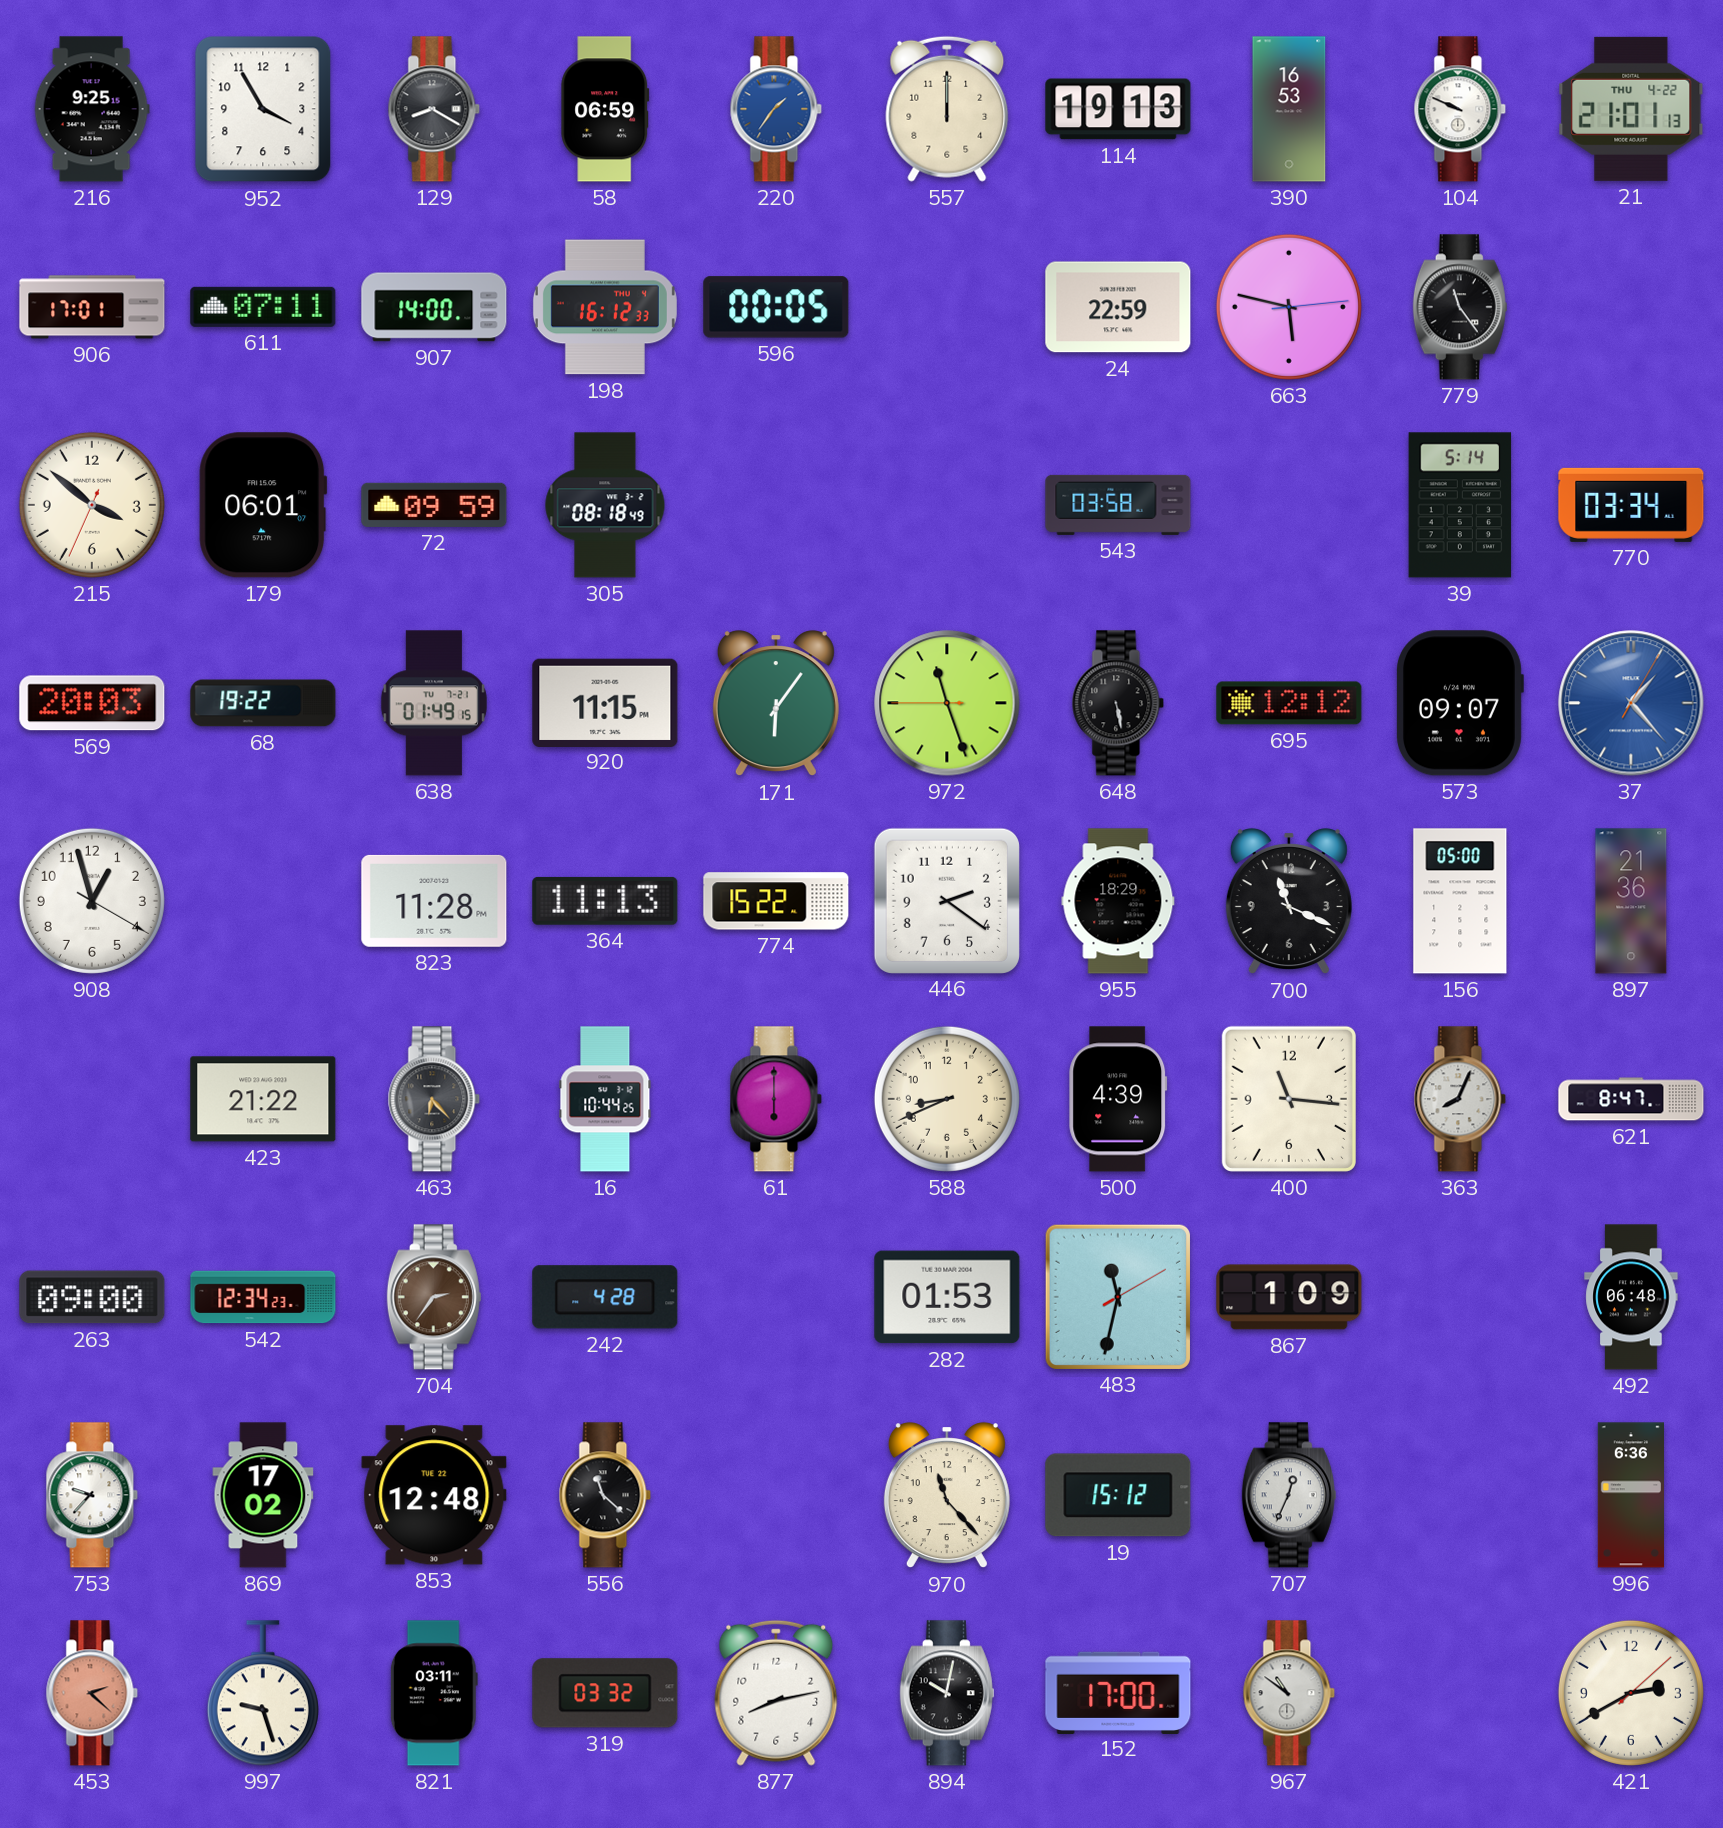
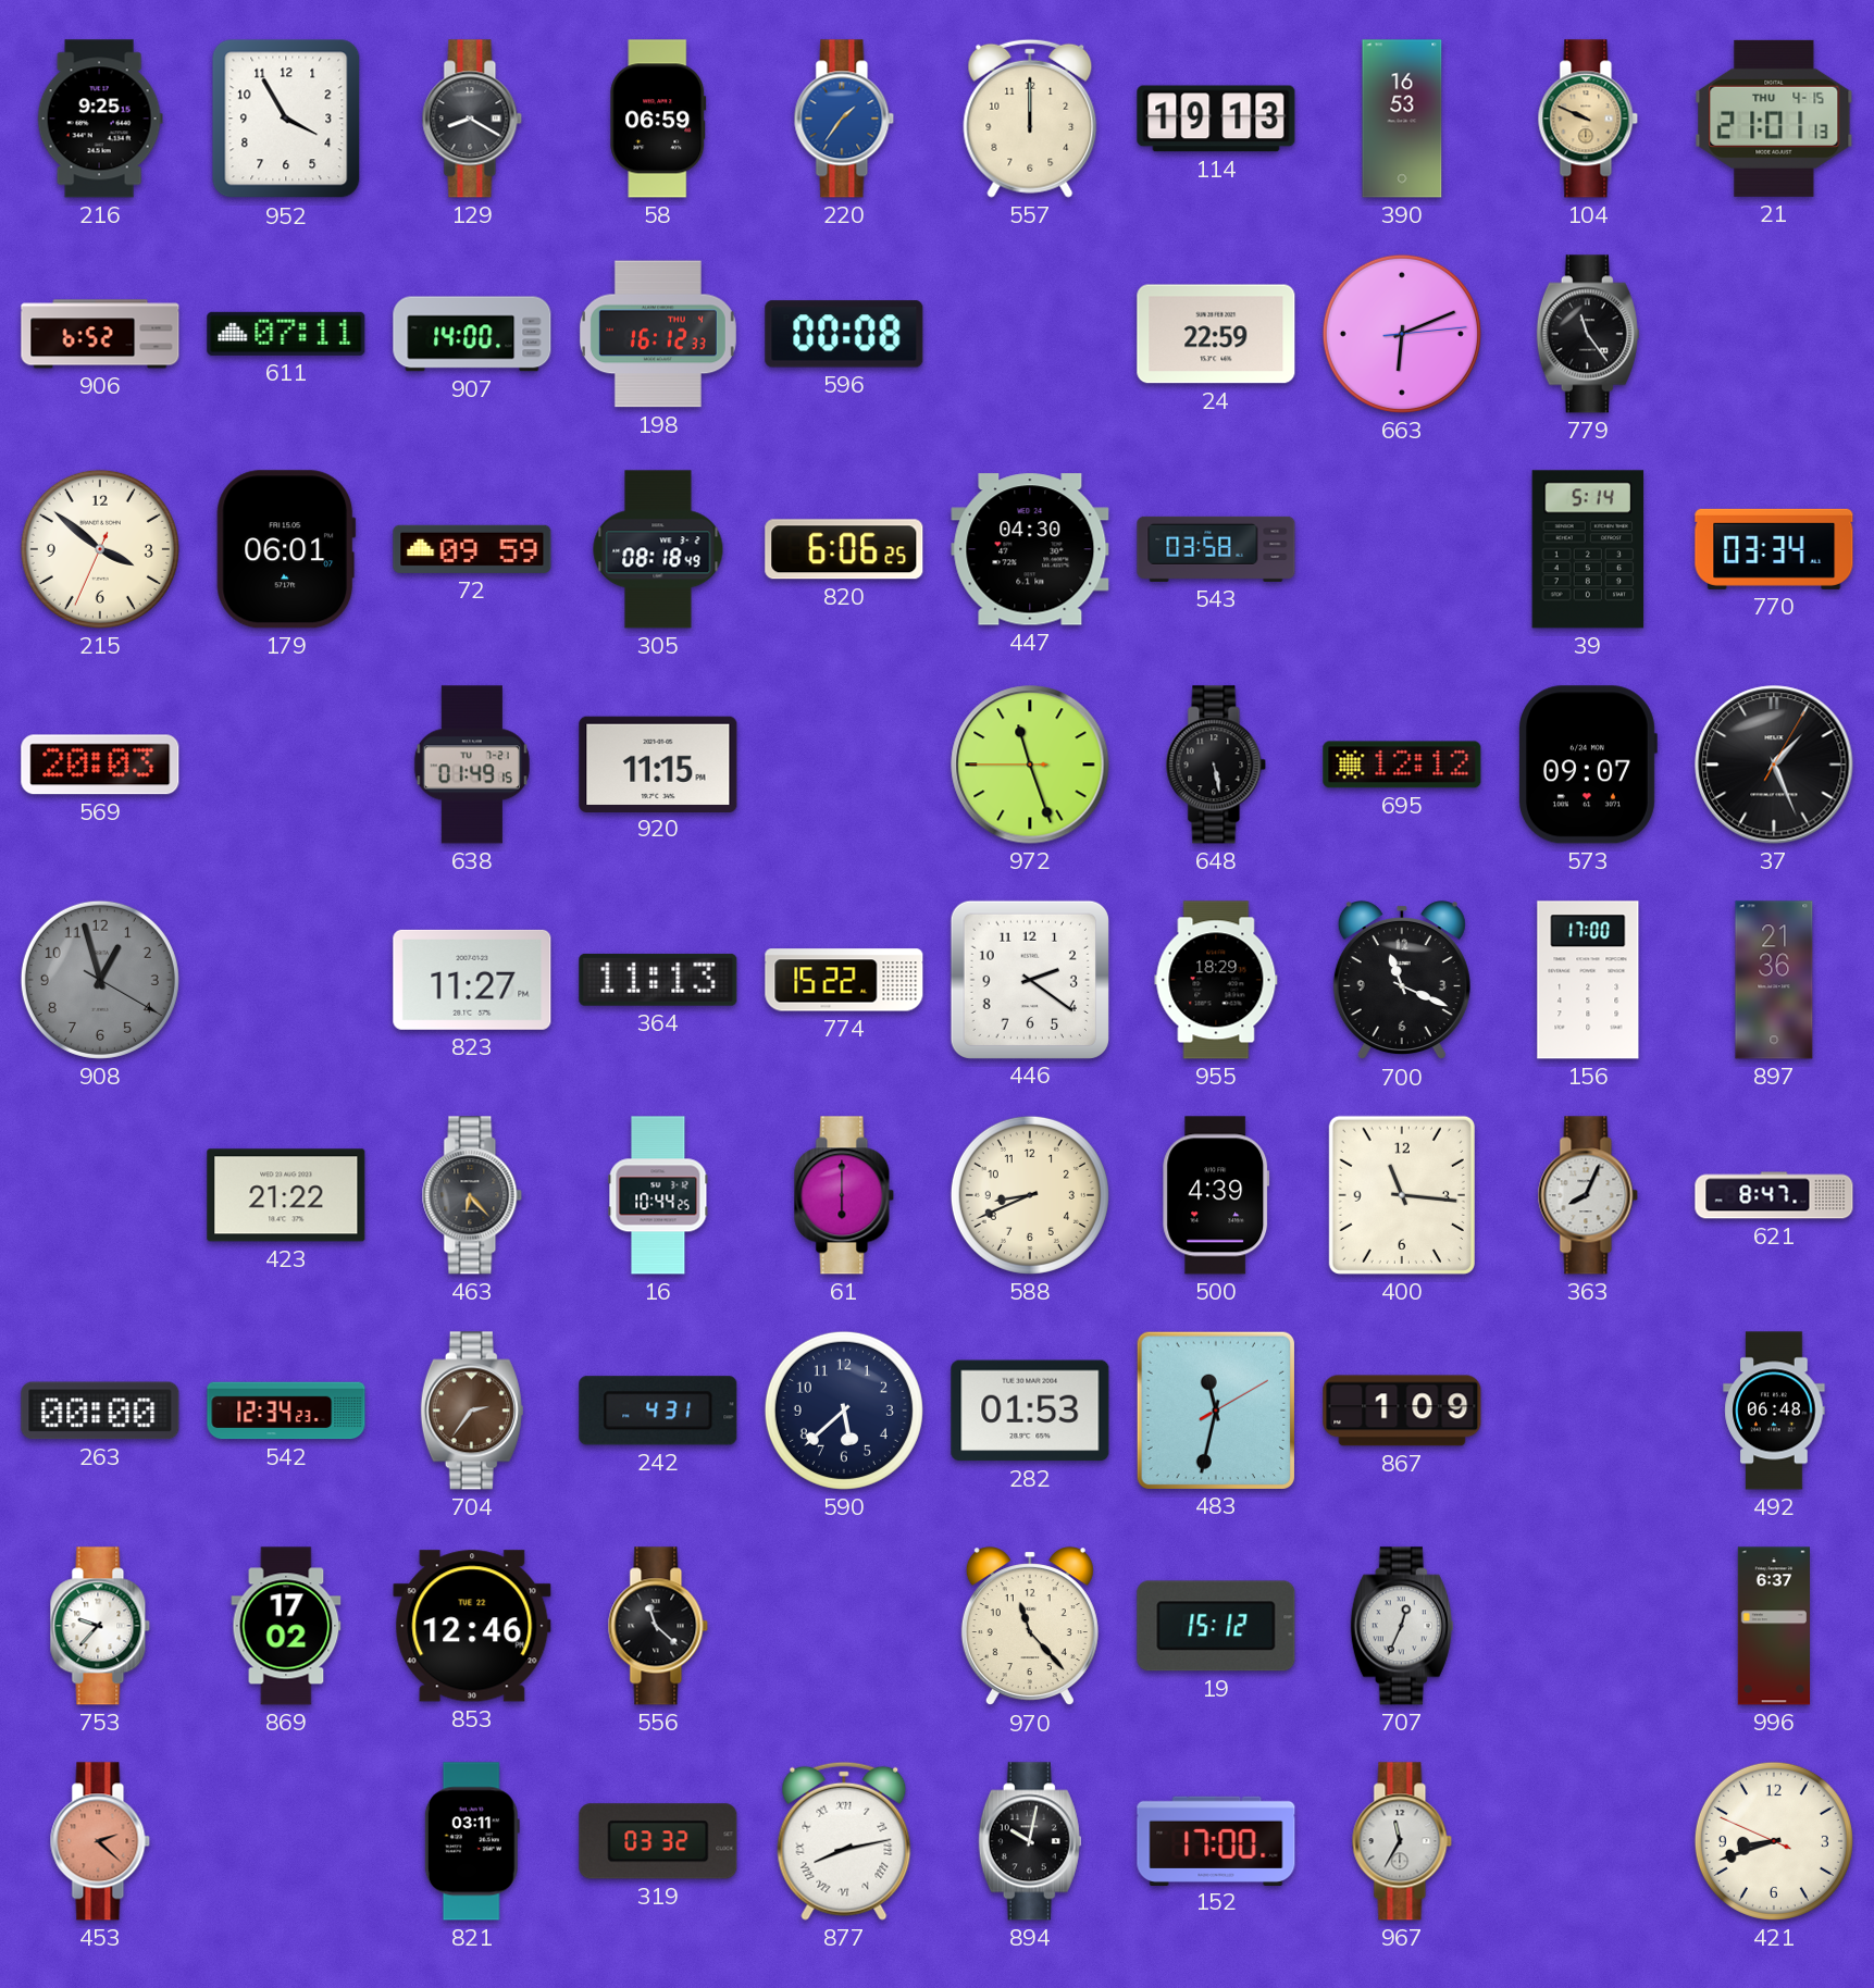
104 dial: white -> champagne (1588, 119)
21 date: THU 4-22 -> THU 4-15 (1774, 119)
906: 17:01 -> 6:52 (100, 334)
596: 00:05 -> 00:08 (844, 334)
663: 5:47 -> 6:11 (1402, 334)
820: none -> 6:06 (844, 549)
447: none -> 04:30 (1030, 549)
68: 19:22 -> none (263, 703)
171: 6:06 -> none (776, 704)
37: 1:23 -> 1:26 (1774, 765)
37 dial: blue -> black (1774, 765)
908 dial: white -> grey (100, 980)
823: 11:28 -> 11:27 (472, 980)
156: 05:00 -> 17:00 (1588, 980)
263: 09:00 -> 00:00 (100, 1411)
242: 4:28 -> 4:31 (658, 1411)
590: none -> 5:38 (844, 1411)
853: 12:48 -> 12:46 (472, 1626)
996: 6:36 -> 6:37 (1773, 1626)
997: 9:27 -> none (263, 1693)
877 numerals: Arabic -> Roman (844, 1841)
967: 10:51 -> 11:35 (1402, 1841)
421: 2:40 -> 8:41 (1774, 1841)
